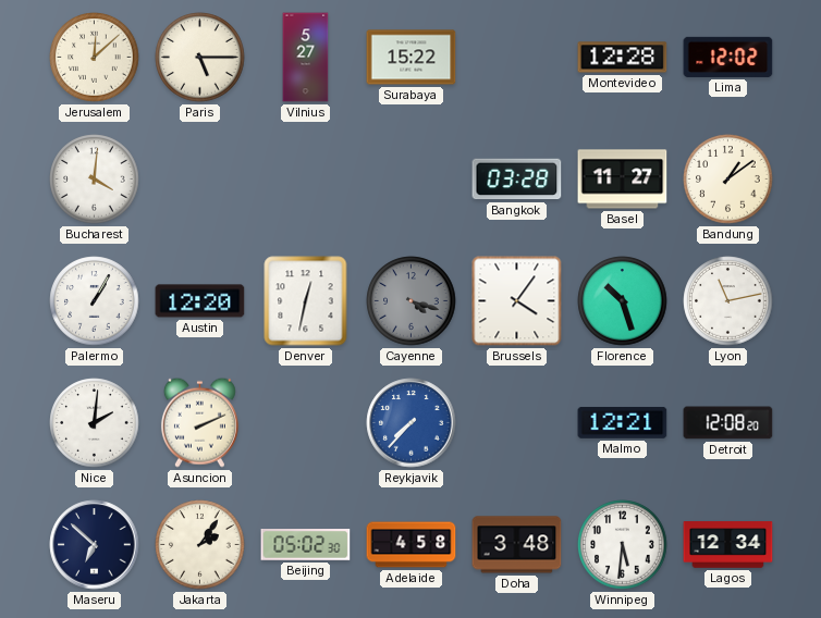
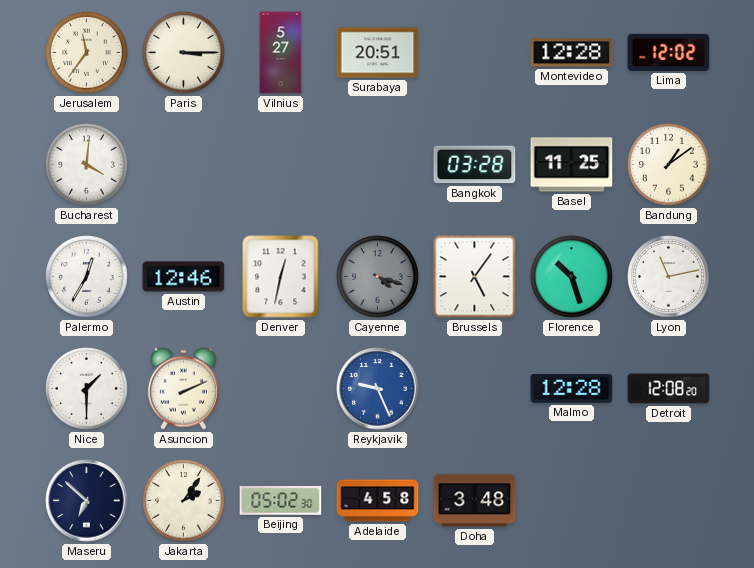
Jerusalem: 12:08 -> 11:36 (87, 53)
Paris: 5:15 -> 3:15 (184, 53)
Surabaya: 15:22 -> 20:51 (378, 53)
Basel: 11:27 -> 11:25 (572, 165)
Palermo: 1:05 -> 12:35 (87, 277)
Austin: 12:20 -> 12:46 (184, 277)
Brussels: 4:06 -> 5:06 (475, 277)
Nice: 2:01 -> 1:30 (87, 389)
Reykjavik: 7:37 -> 9:26 (378, 389)
Malmo: 12:21 -> 12:28 (572, 388)
Winnipeg: 5:31 -> none (623, 545)
Lagos: 12:34 -> none (728, 545)
